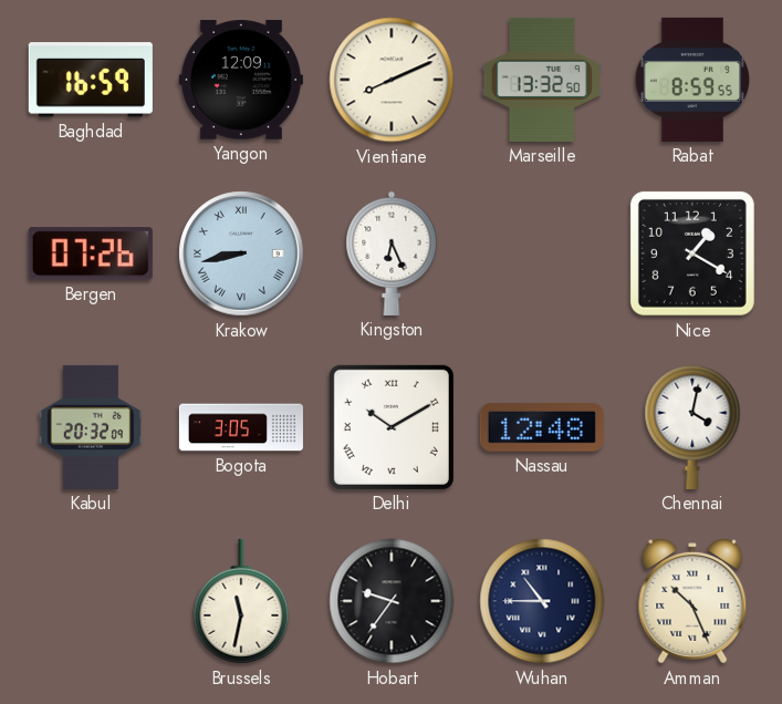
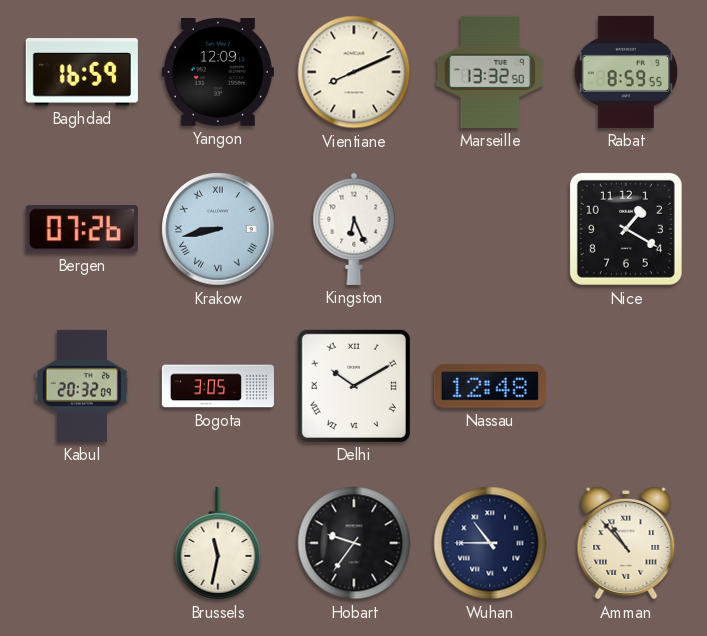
Chennai: 4:02 -> none (692, 426)
Amman: 10:26 -> 10:53 (626, 544)
